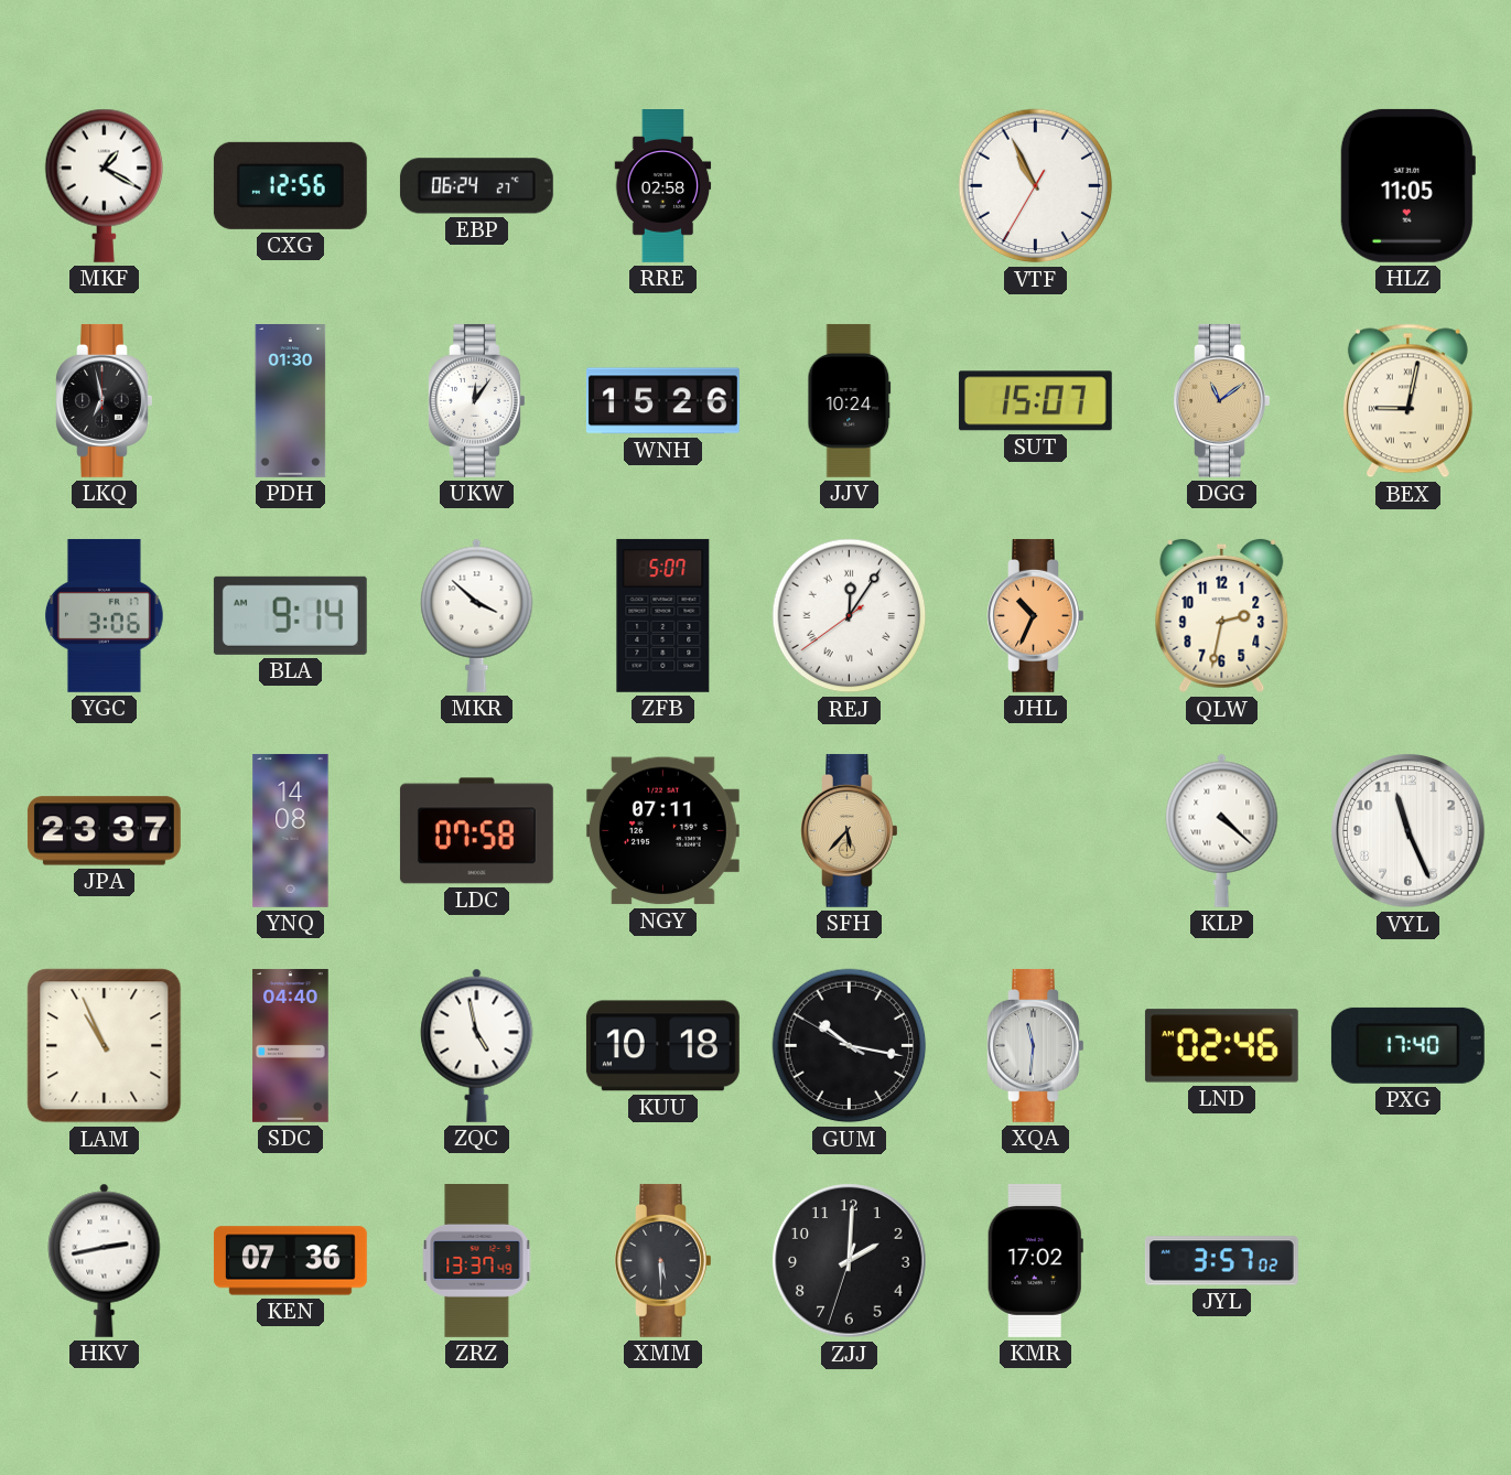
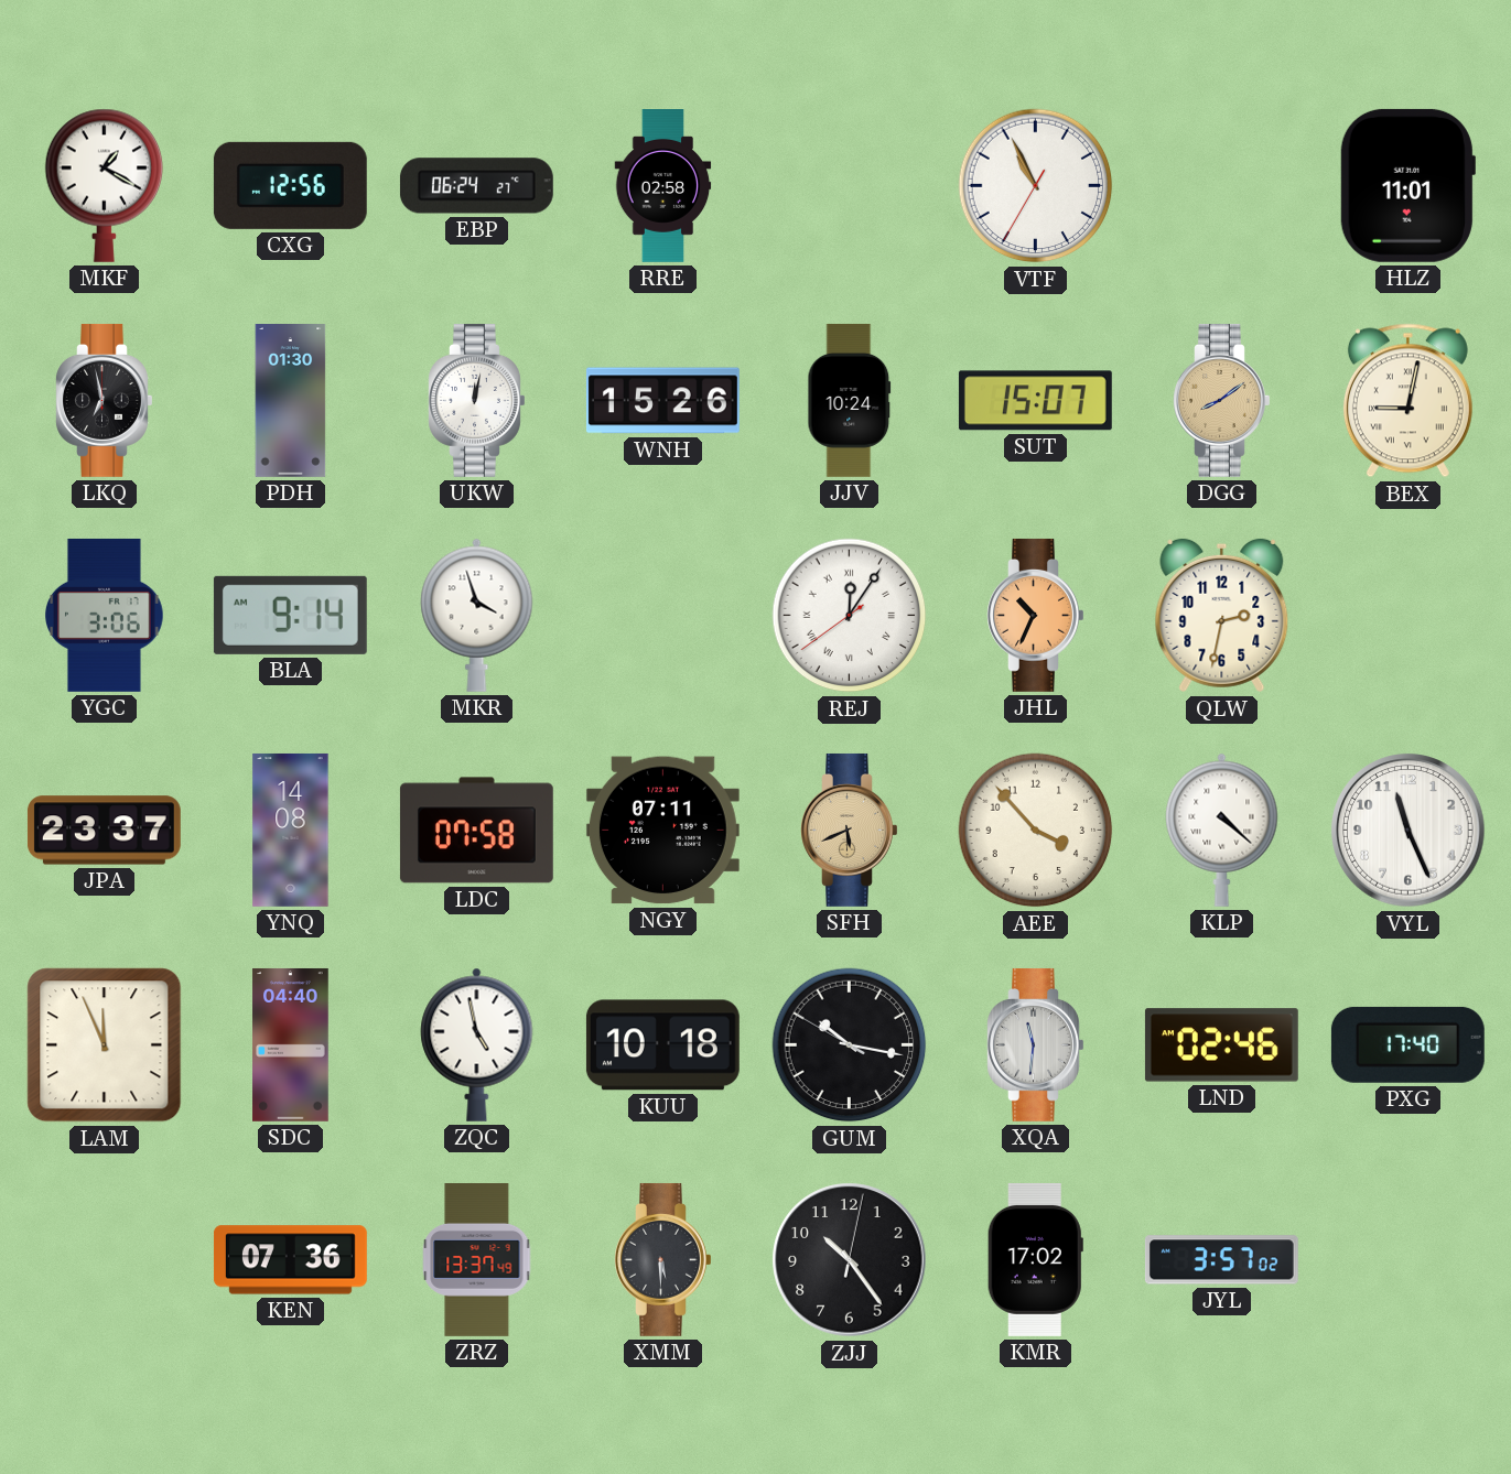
HLZ: 11:05 -> 11:01 (1407, 185)
UKW: 12:06 -> 12:02 (477, 400)
DGG: 11:09 -> 8:09 (1222, 400)
MKR: 3:52 -> 3:57 (477, 615)
ZFB: 5:07 -> none (663, 615)
SFH: 5:37 -> 5:41 (850, 830)
AEE: none -> 3:53 (1036, 831)
LAM: 10:56 -> 11:56 (105, 1045)
HKV: 2:43 -> none (105, 1260)
ZJJ: 2:00 -> 10:24 (850, 1260)
